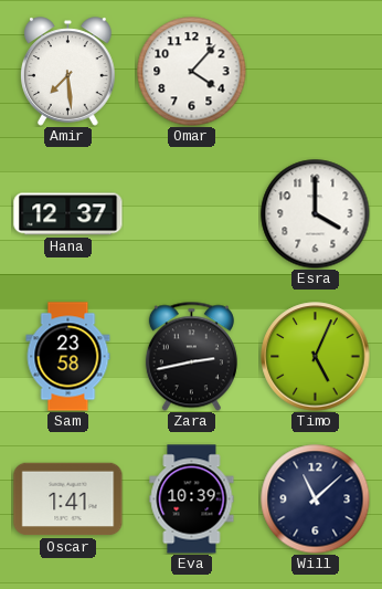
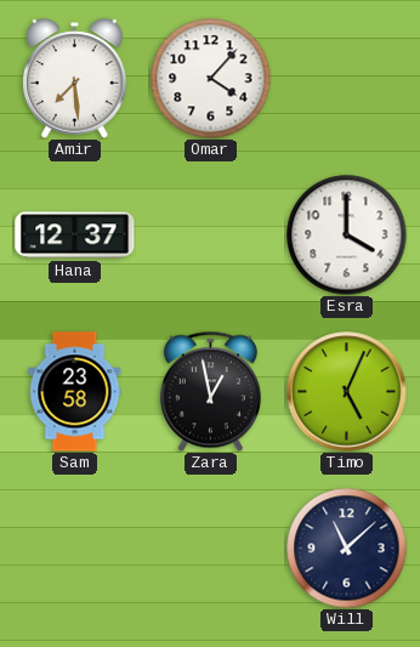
Zara: 2:43 -> 12:58 (210, 391)
Oscar: 1:41 -> none (68, 499)
Eva: 10:39 -> none (192, 499)
